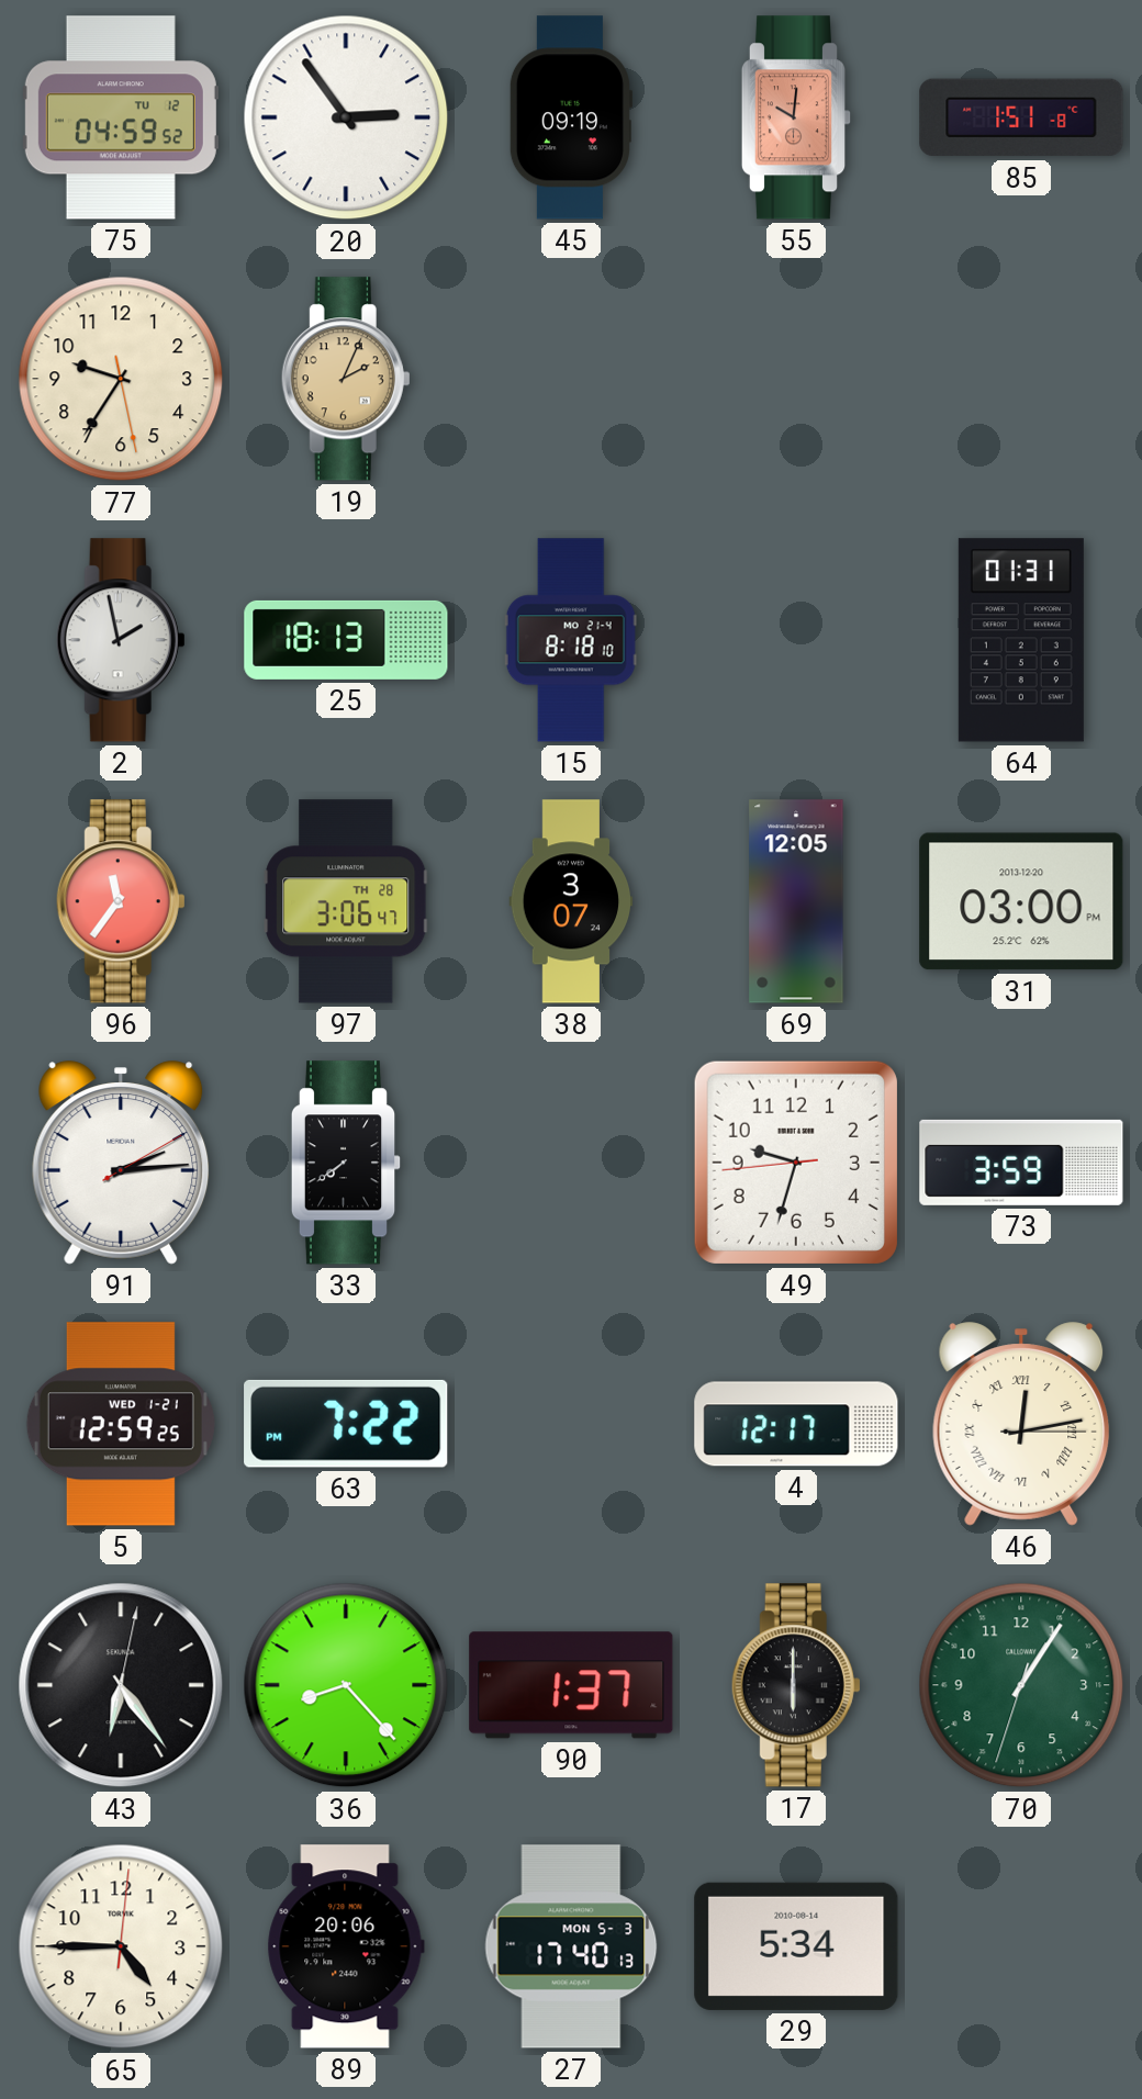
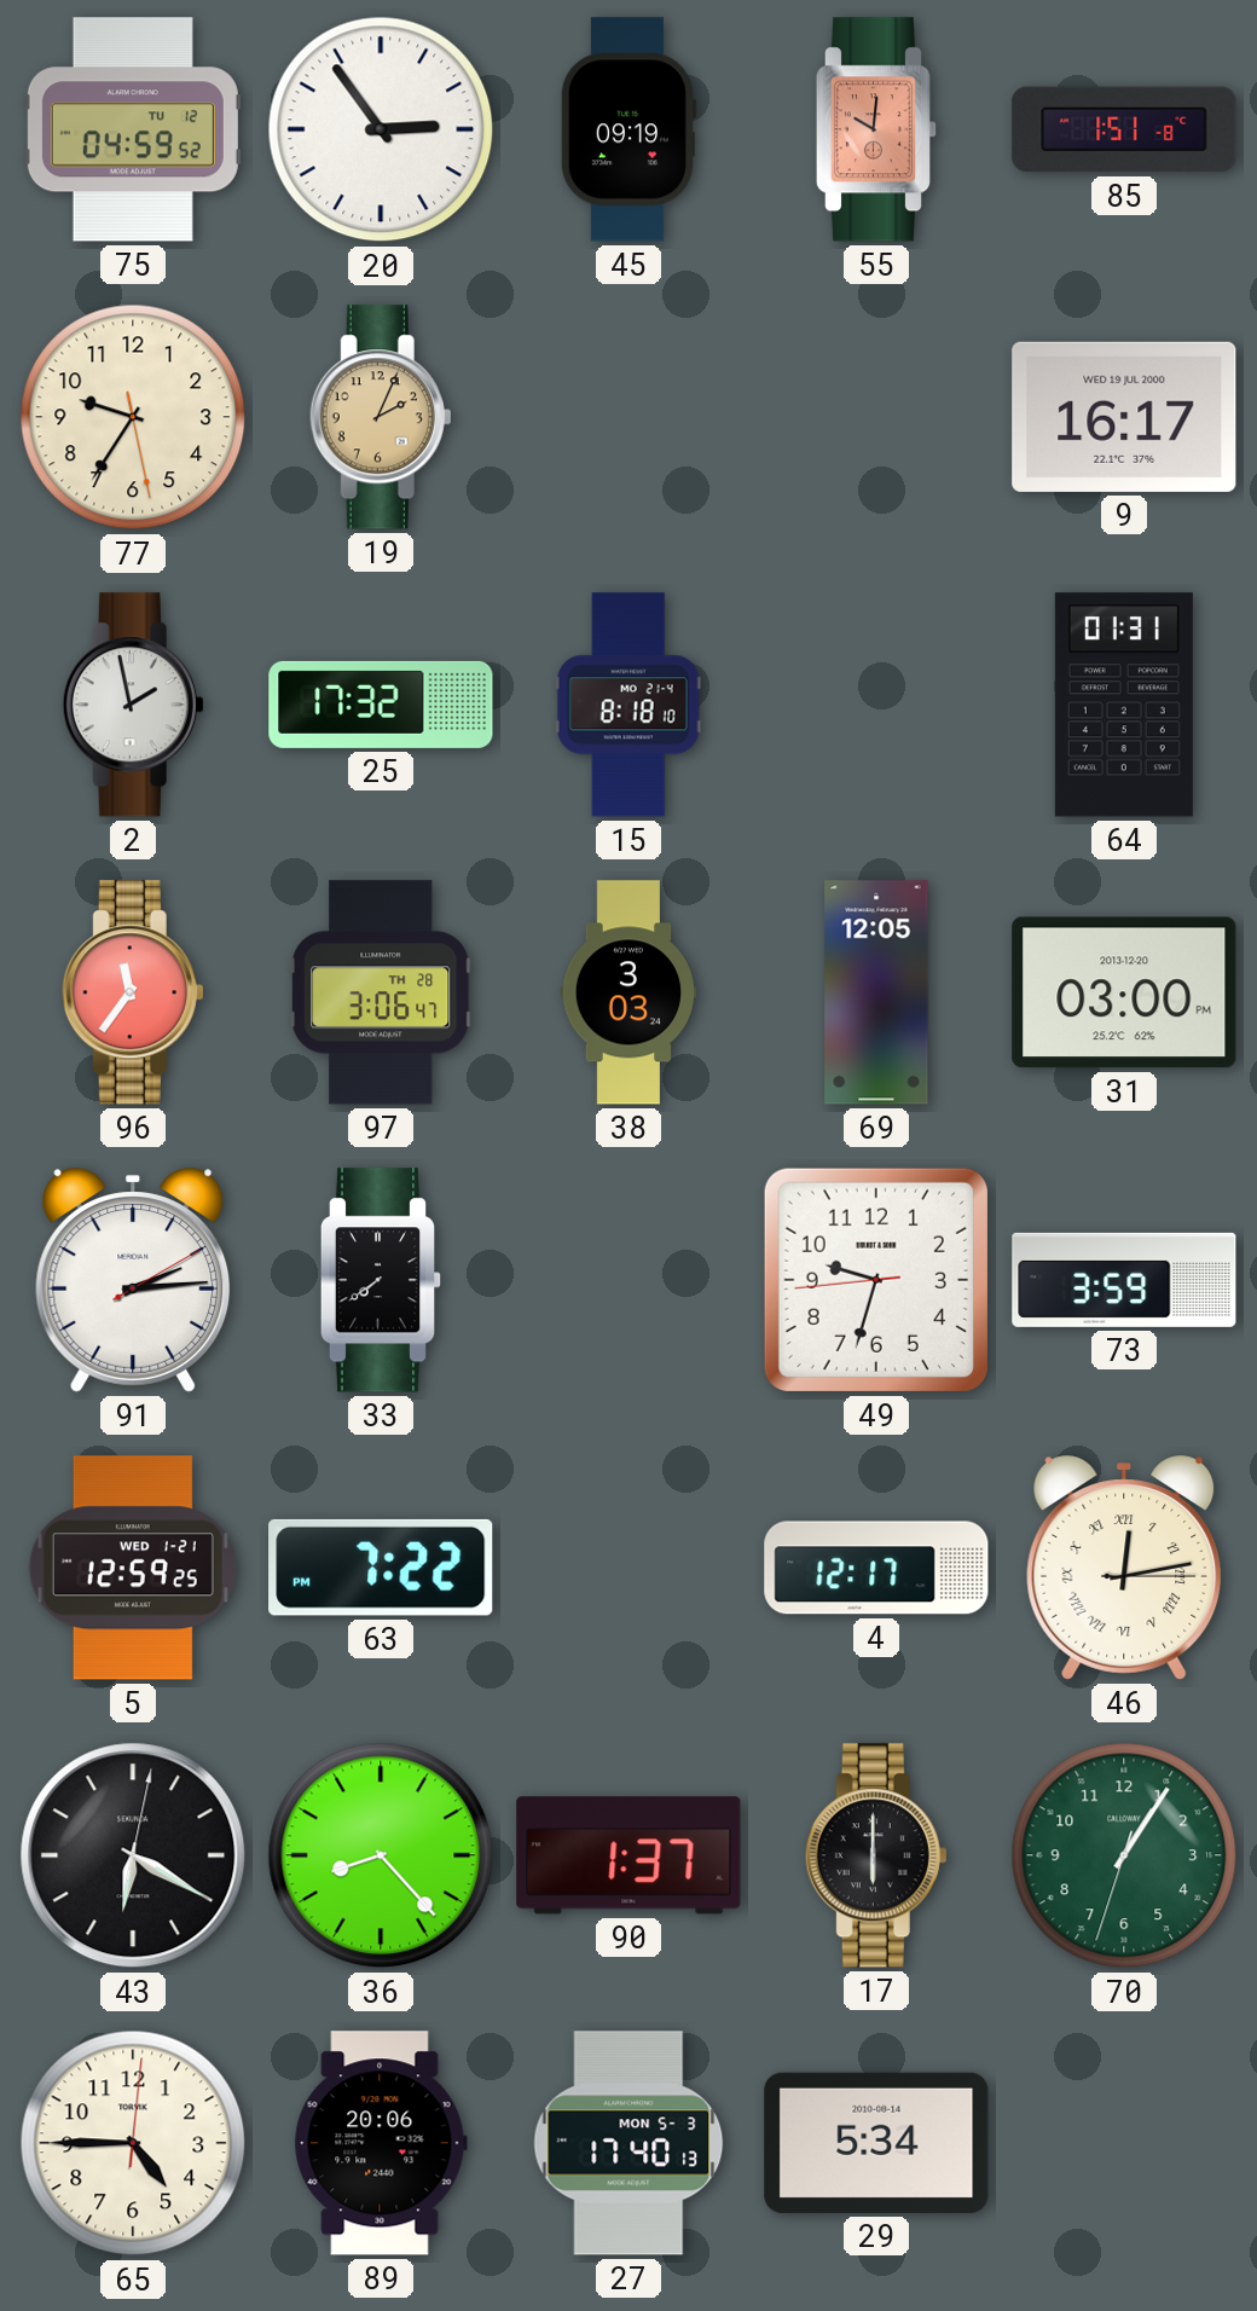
9: none -> 16:17 (1124, 417)
25: 18:13 -> 17:32 (381, 705)
38: 3:07 -> 3:03 (628, 992)
43: 6:24 -> 6:20 (133, 1855)
